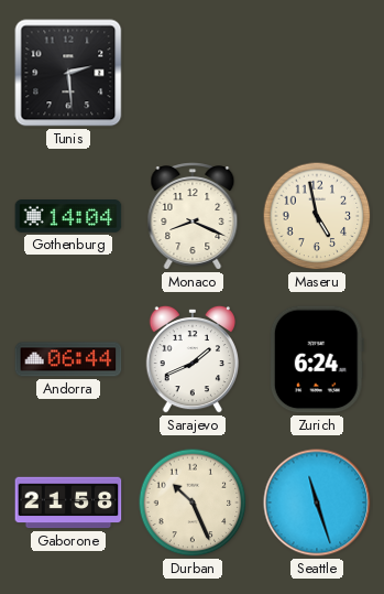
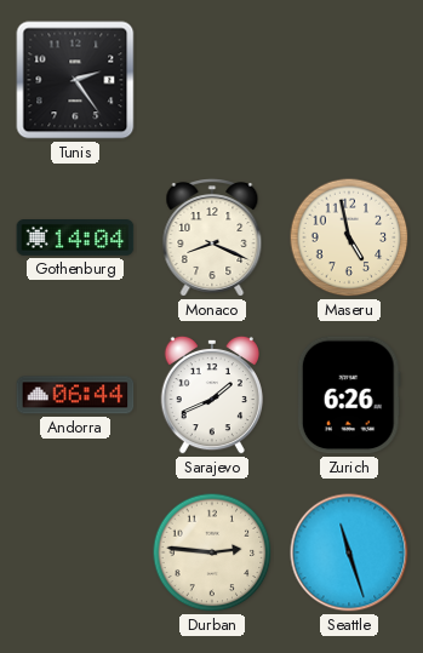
Tunis: 2:29 -> 2:24 (75, 80)
Zurich: 6:24 -> 6:26 (349, 395)
Gaborone: 21:58 -> none (68, 503)
Durban: 10:26 -> 2:46 (212, 552)
